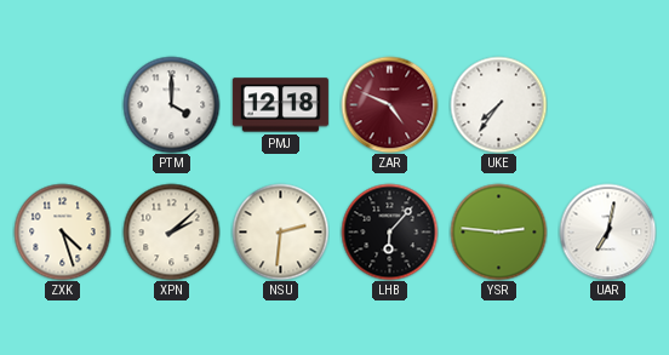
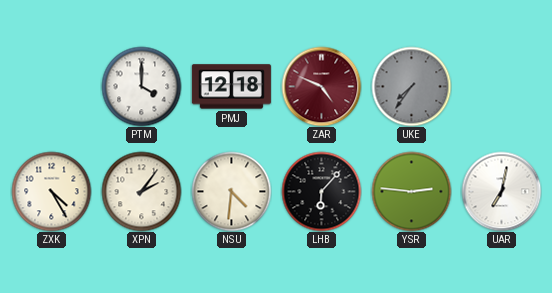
UKE dial: white -> grey (411, 86)
ZXK: 4:27 -> 4:25 (51, 191)
XPN: 2:08 -> 2:06 (141, 191)
NSU: 2:31 -> 4:31 (231, 191)
